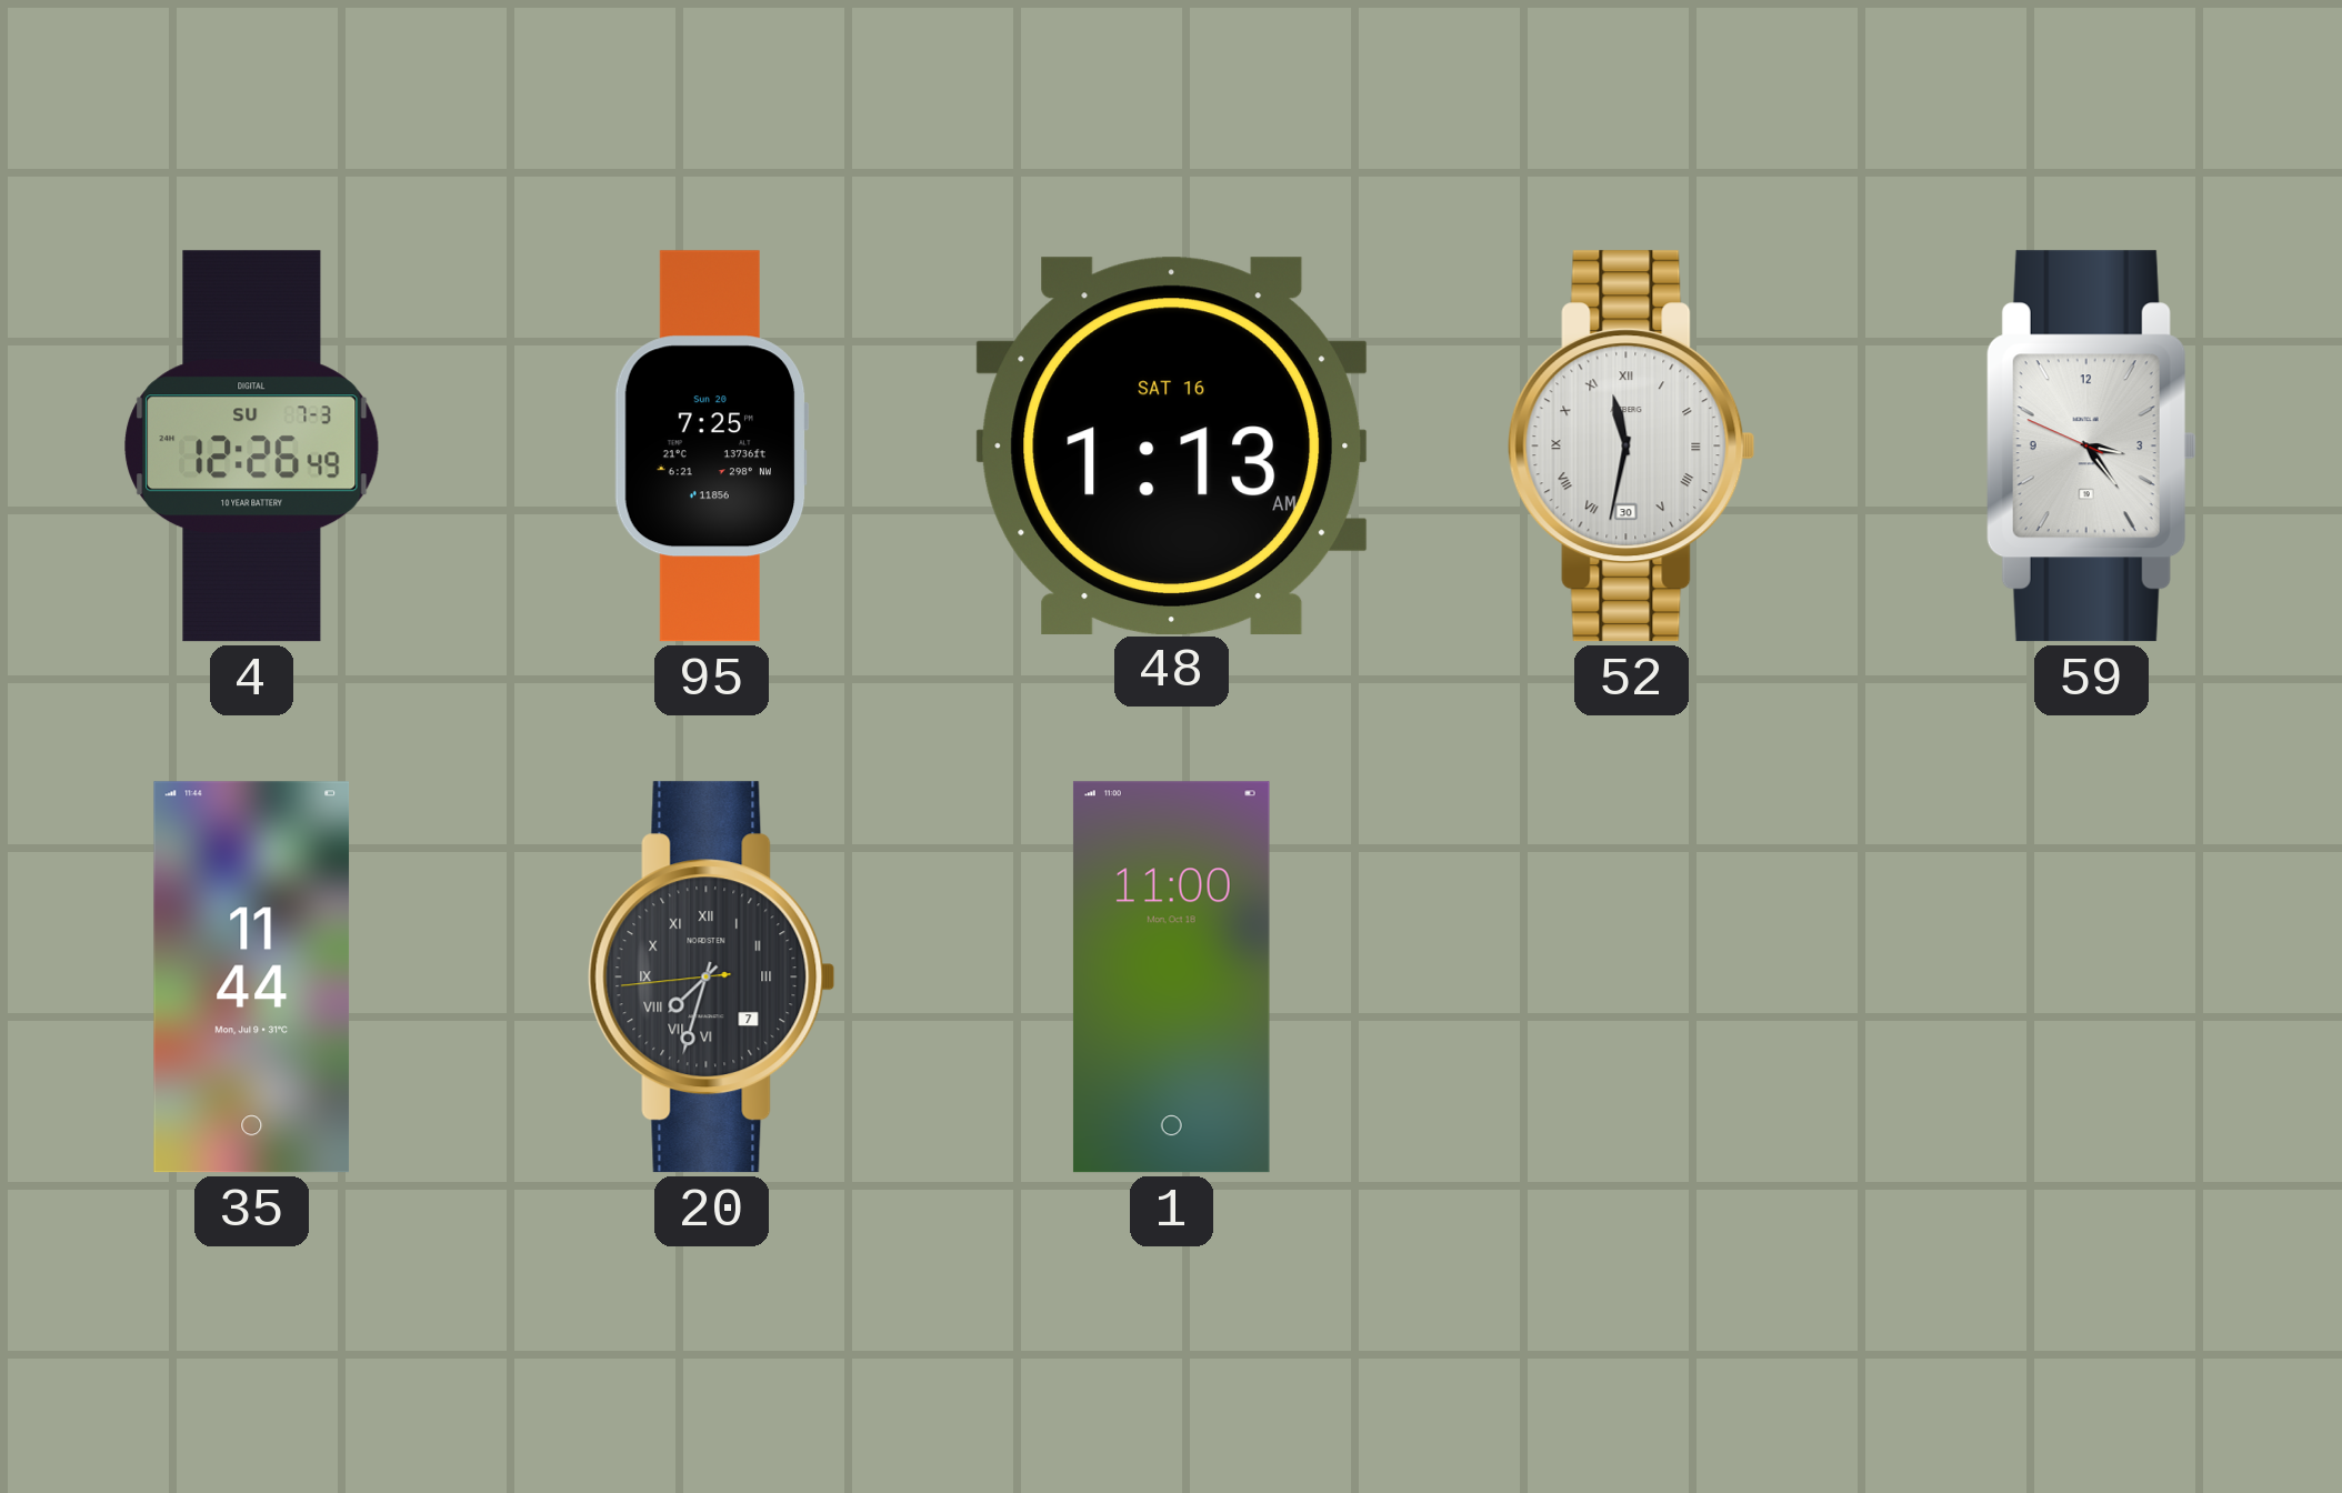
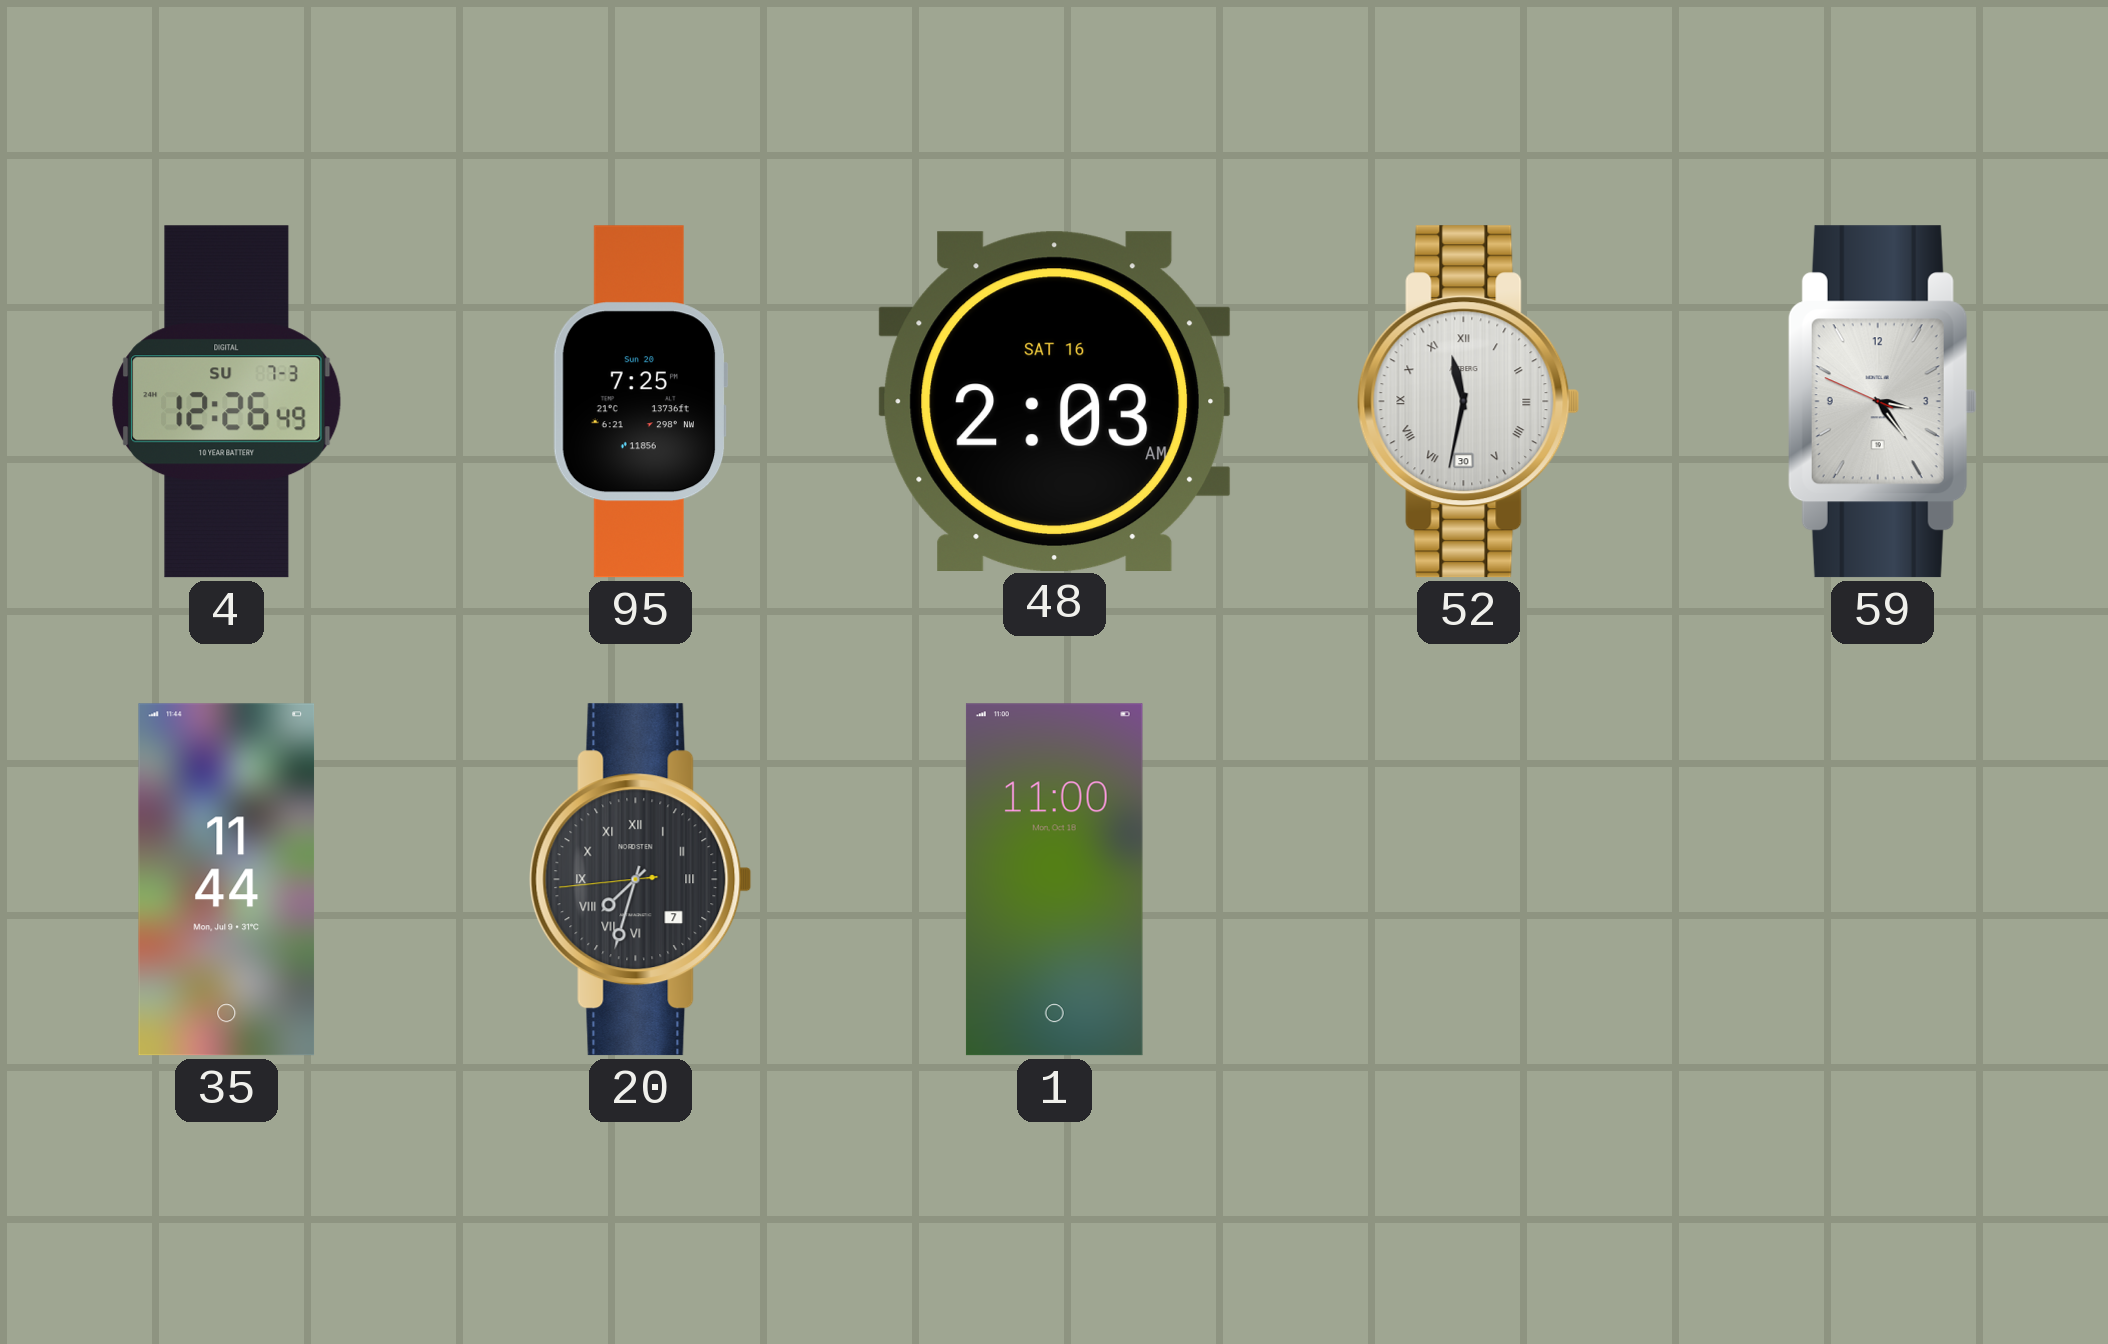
48: 1:13 -> 2:03 (1055, 401)
